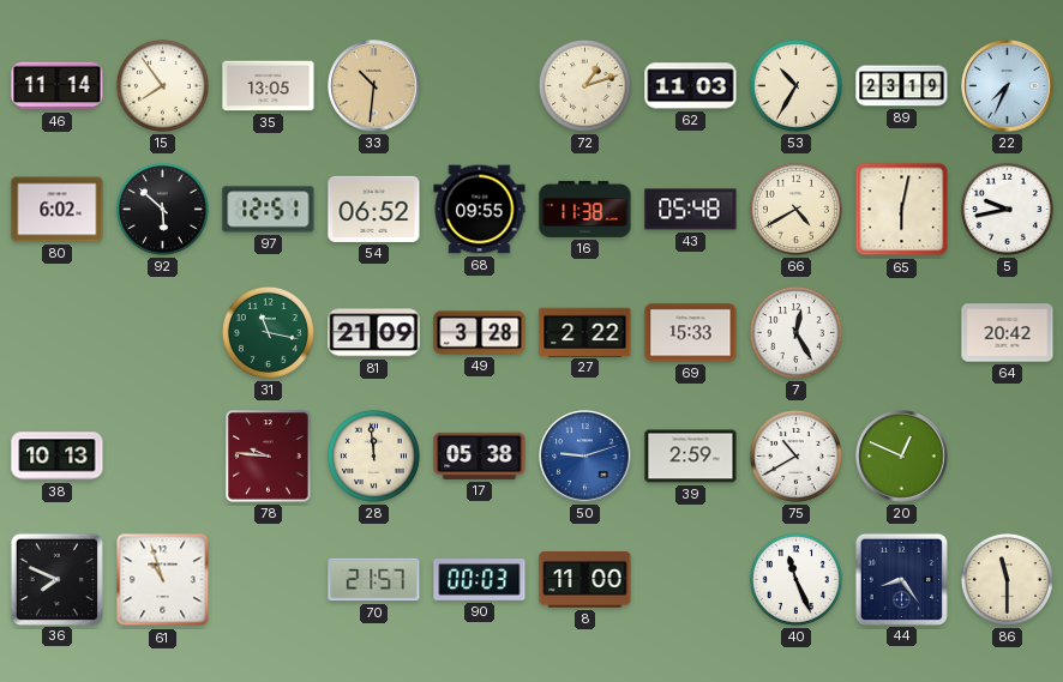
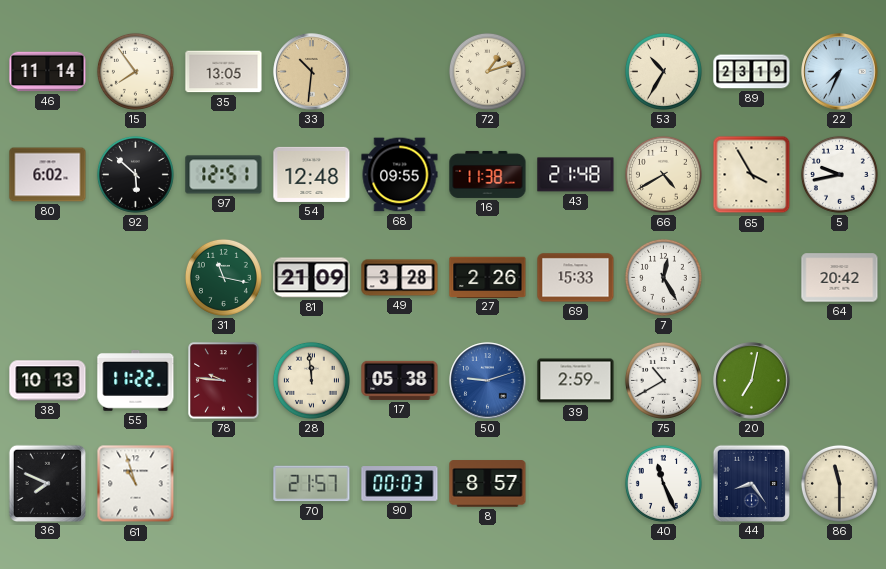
62: 11:03 -> none (691, 86)
54: 06:52 -> 12:48 (312, 174)
43: 05:48 -> 21:48 (576, 175)
65: 6:02 -> 3:55 (752, 175)
27: 2:22 -> 2:26 (488, 277)
55: none -> 11:22 (136, 380)
20: 12:49 -> 7:02 (752, 381)
8: 11:00 -> 8:57 (488, 484)
